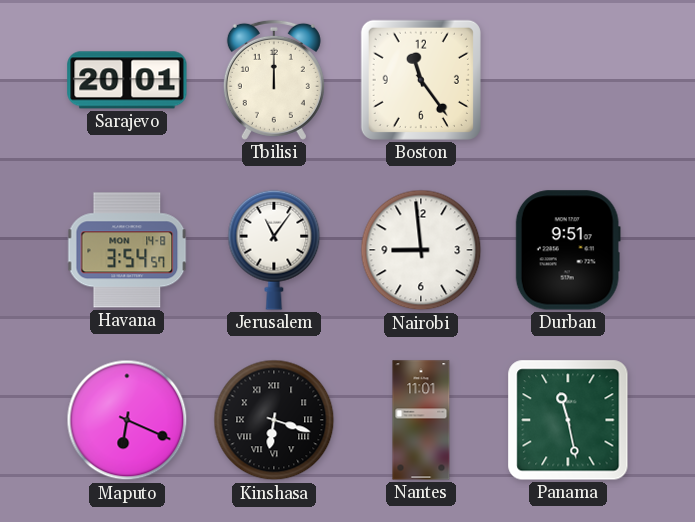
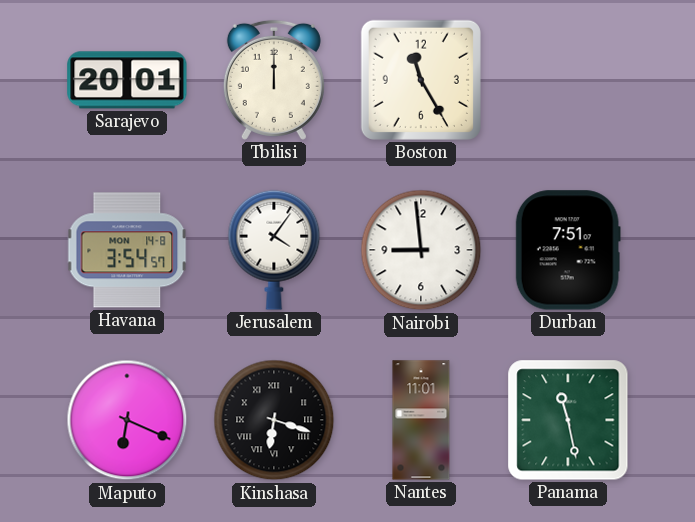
Boston: 11:24 -> 11:25 (421, 80)
Jerusalem: 11:06 -> 4:06 (274, 250)
Durban: 9:51 -> 7:51 (568, 250)
